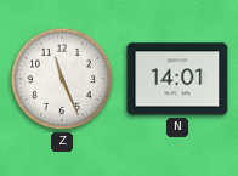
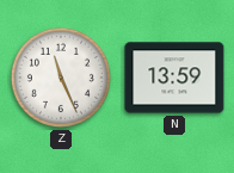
N: 14:01 -> 13:59 (174, 78)
